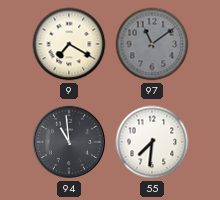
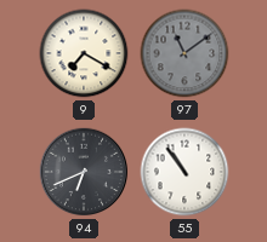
94: 10:59 -> 6:41 (84, 172)
55: 7:31 -> 10:54 (184, 172)
